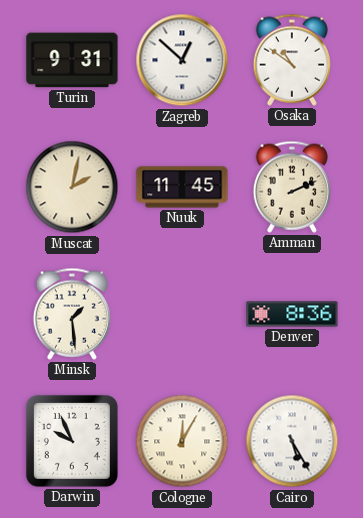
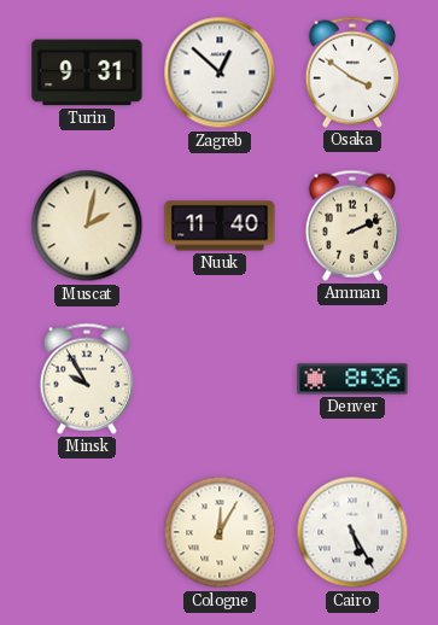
Osaka: 10:51 -> 3:51 (352, 72)
Nuuk: 11:45 -> 11:40 (220, 226)
Minsk: 1:29 -> 9:55 (87, 379)
Darwin: 9:56 -> none (72, 441)
